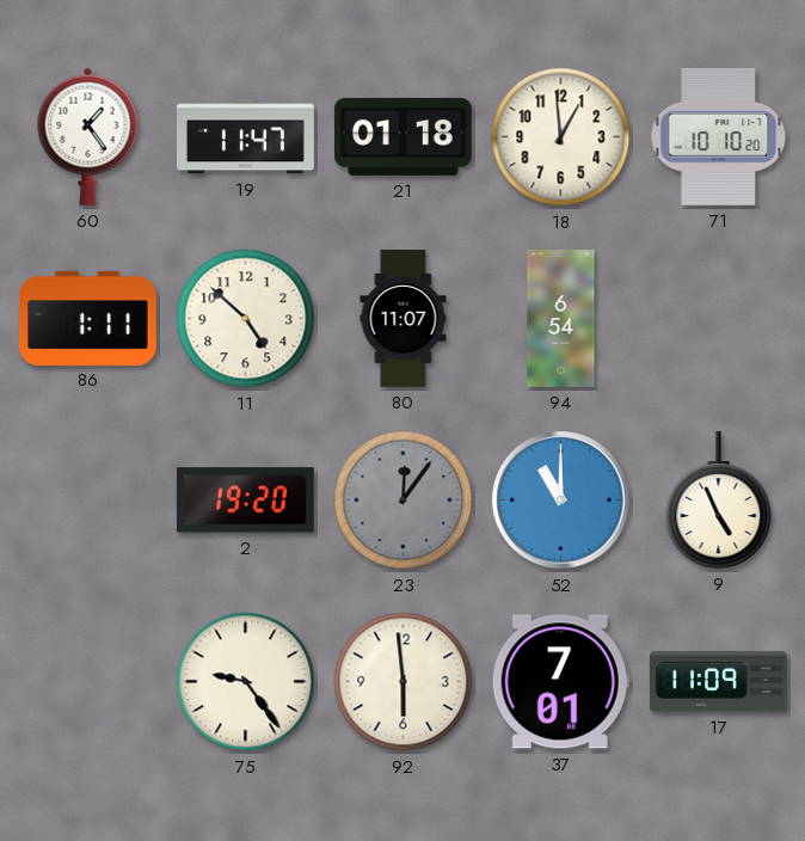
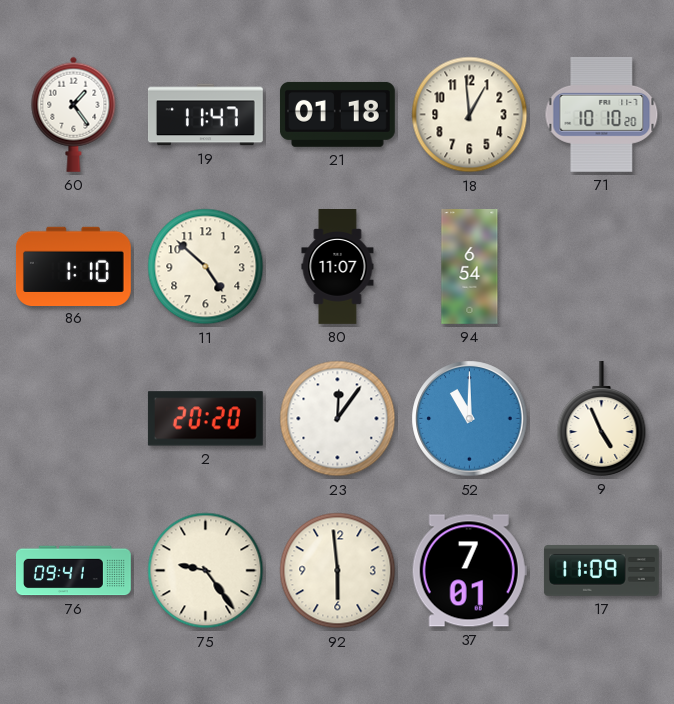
86: 1:11 -> 1:10 (73, 266)
2: 19:20 -> 20:20 (205, 419)
23 dial: grey -> white (338, 419)
76: none -> 09:41 (74, 571)
